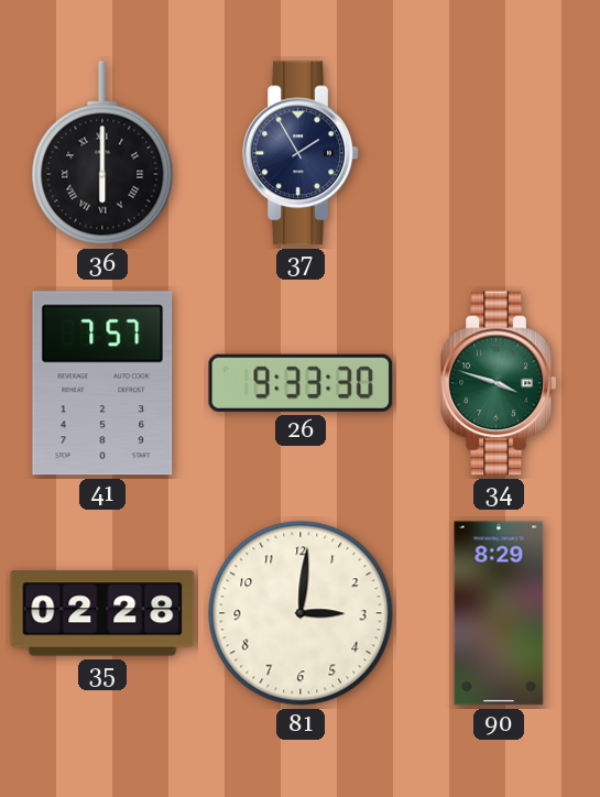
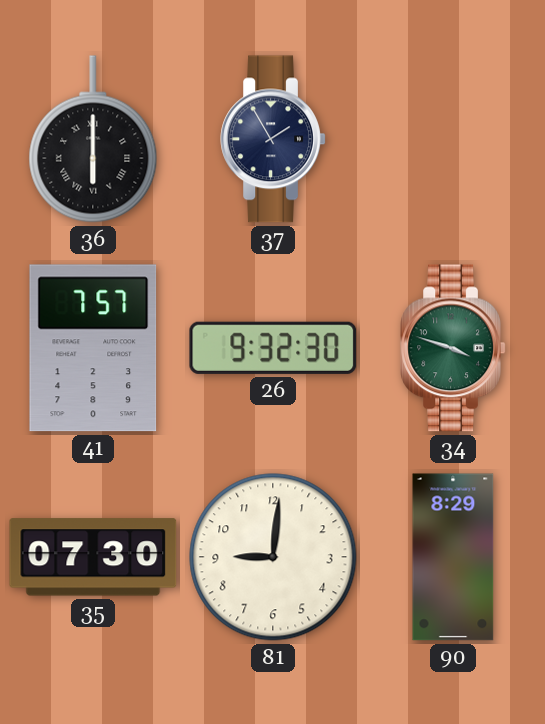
26: 9:33 -> 9:32 (273, 348)
35: 02:28 -> 07:30 (93, 557)
81: 3:01 -> 9:01 (273, 557)
